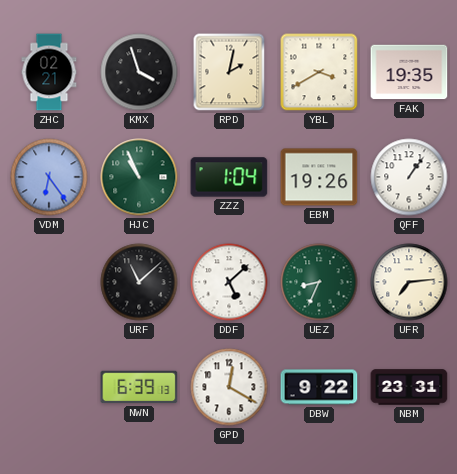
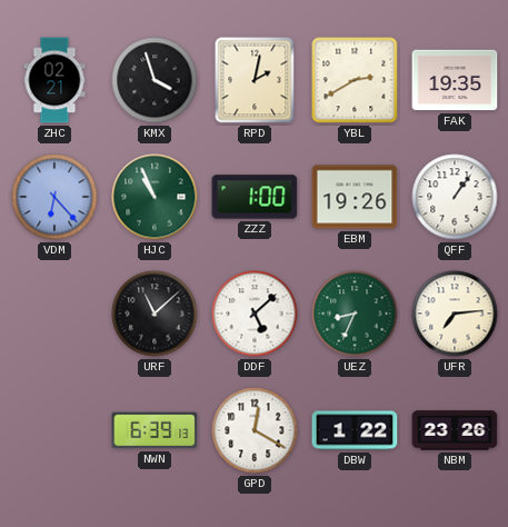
YBL: 3:40 -> 2:40 (355, 80)
VDM: 6:24 -> 6:23 (54, 197)
ZZZ: 1:04 -> 1:00 (255, 197)
DBW: 9:22 -> 1:22 (355, 430)
NBM: 23:31 -> 23:26 (455, 430)
